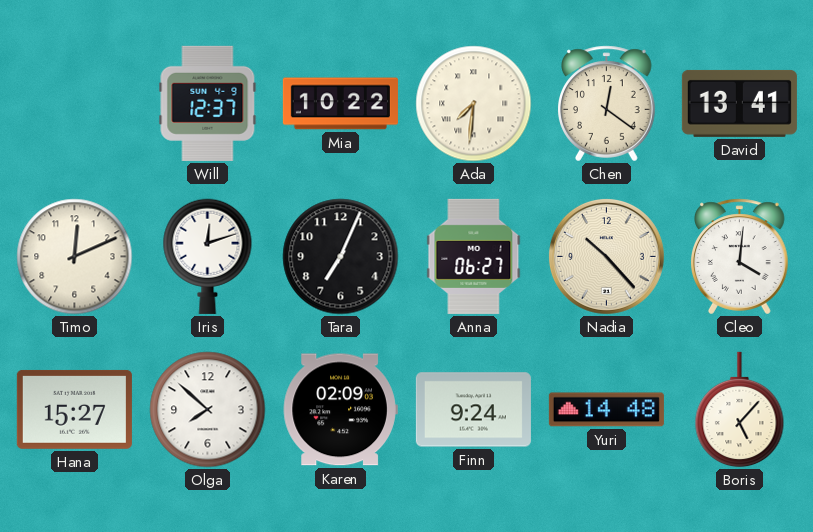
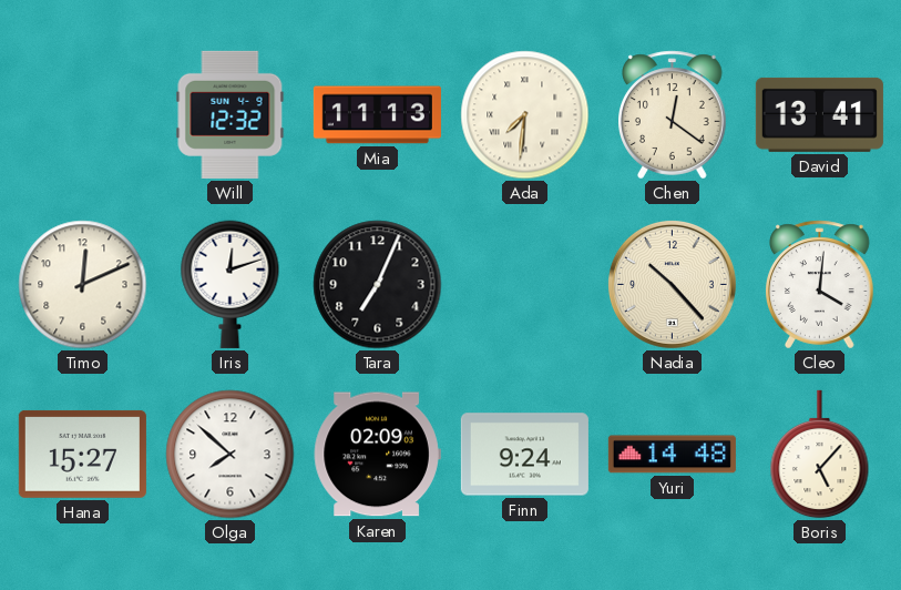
Will: 12:37 -> 12:32 (231, 114)
Mia: 10:22 -> 11:13 (377, 115)
Anna: 06:27 -> none (474, 256)
